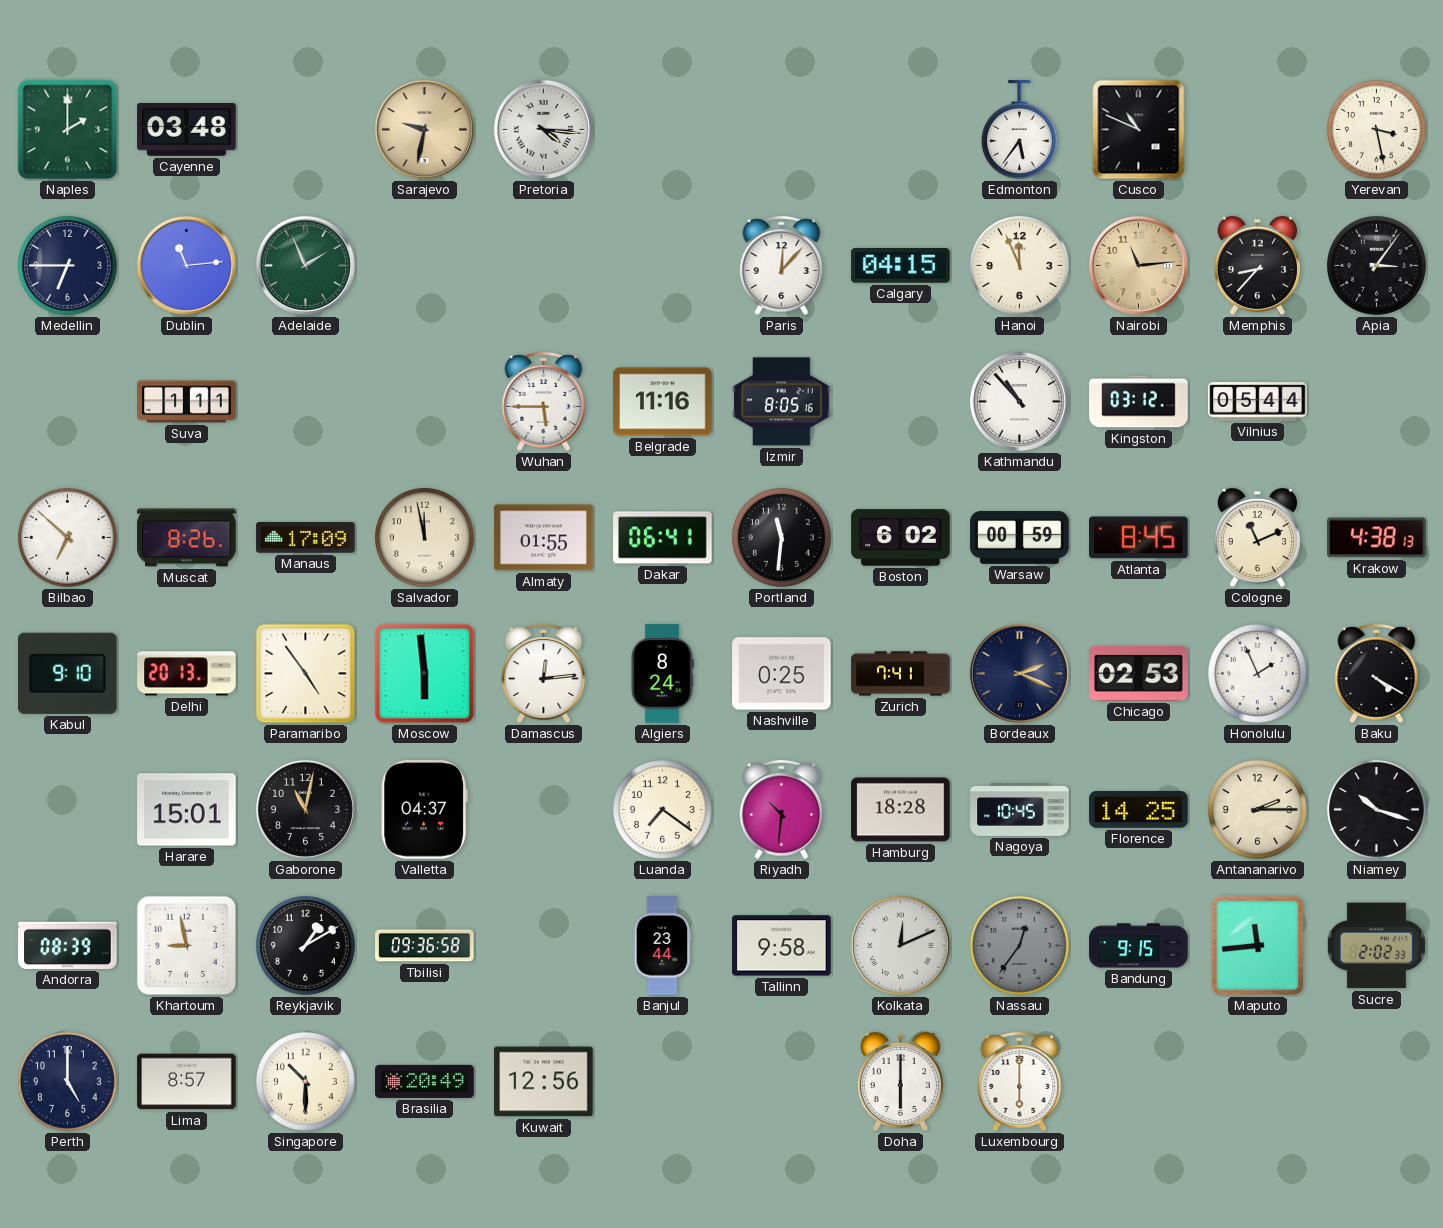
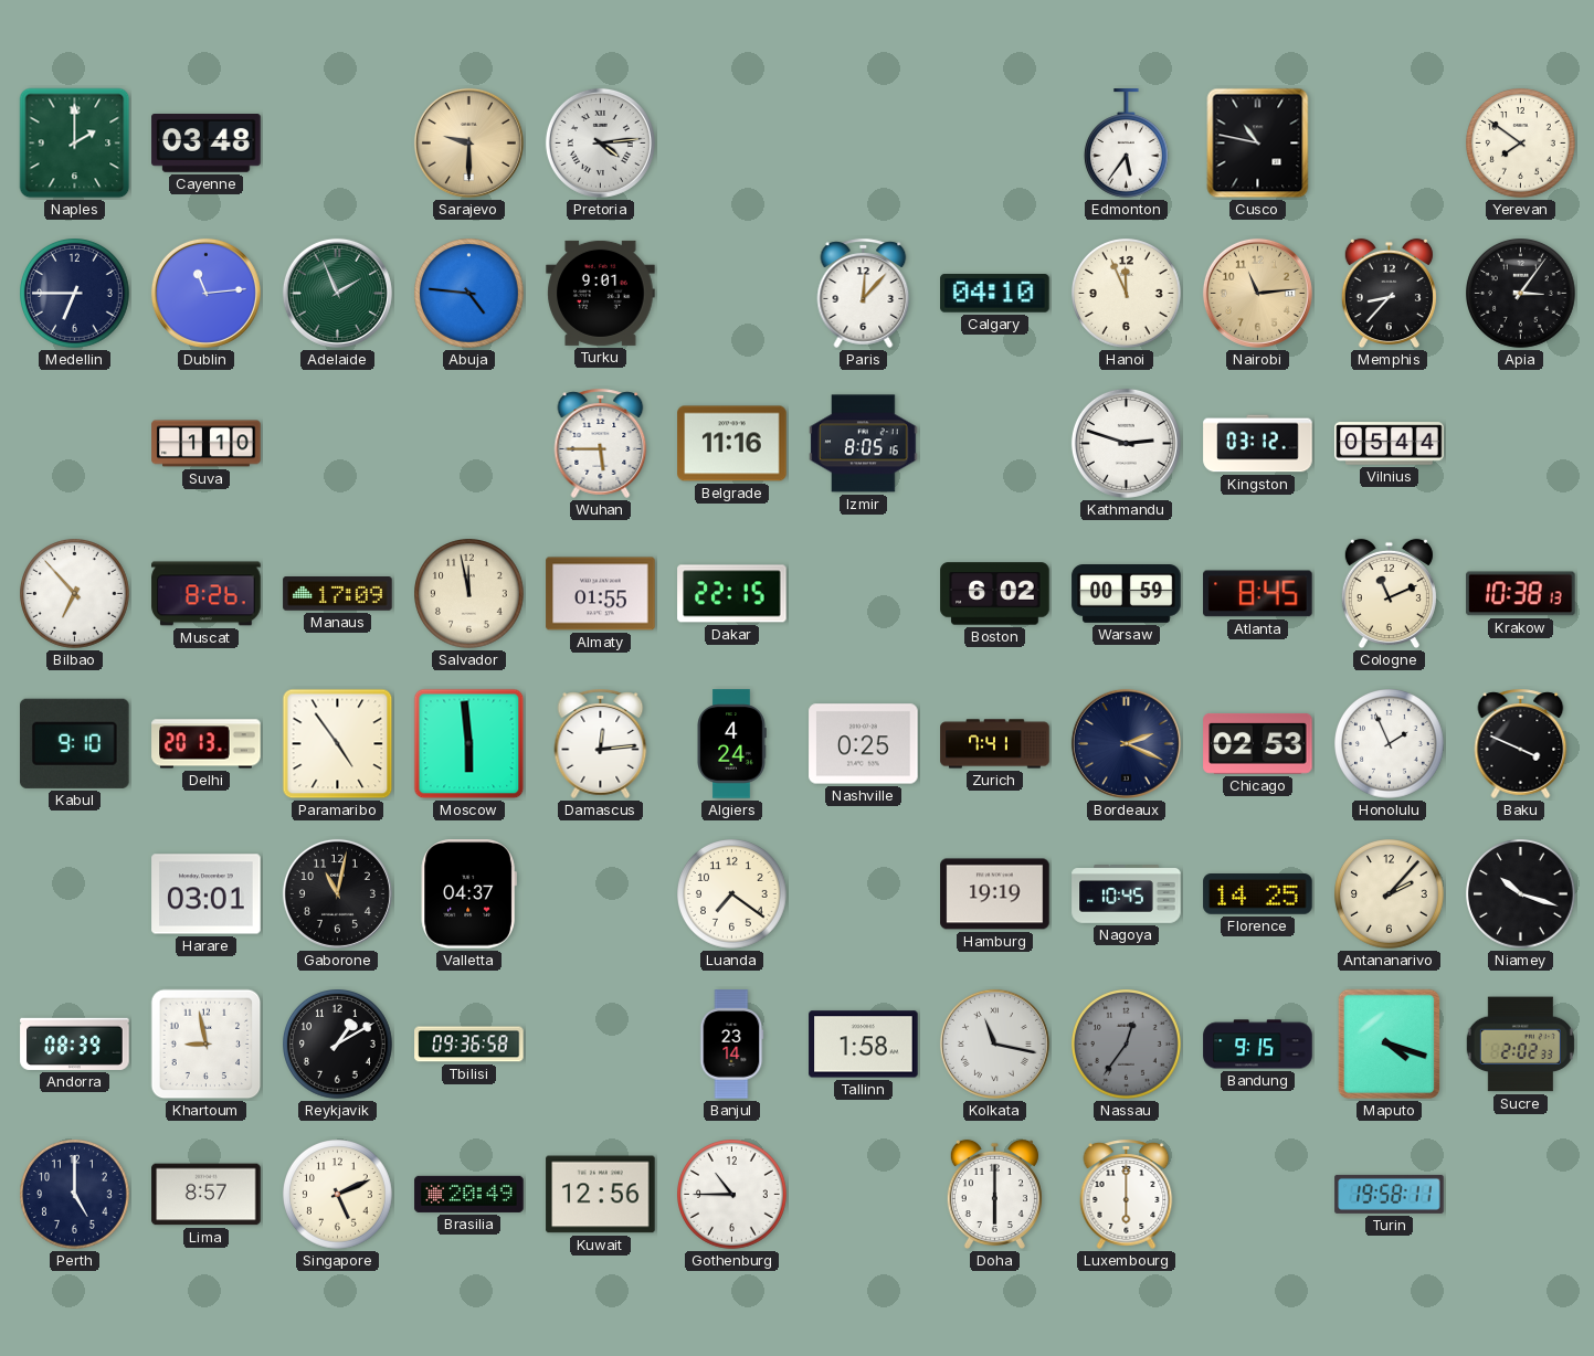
Sarajevo: 9:32 -> 9:30 (468, 142)
Pretoria: 4:16 -> 4:14 (600, 142)
Cusco: 10:49 -> 10:47 (1258, 144)
Yerevan: 3:28 -> 7:51 (1521, 144)
Abuja: none -> 4:46 (469, 294)
Turku: none -> 9:01 (601, 293)
Calgary: 04:15 -> 04:10 (995, 294)
Suva: 1:11 -> 1:10 (207, 444)
Kathmandu: 10:53 -> 2:48 (1126, 443)
Bilbao: 6:52 -> 6:53 (75, 594)
Dakar: 06:41 -> 22:15 (732, 594)
Portland: 11:31 -> none (782, 538)
Krakow: 4:38 -> 10:38 (1521, 594)
Algiers: 8:24 -> 4:24 (731, 744)
Baku: 4:20 -> 3:49 (1521, 743)
Harare: 15:01 -> 03:01 (207, 894)
Riyadh: 10:31 -> none (782, 809)
Hamburg: 18:28 -> 19:19 (995, 894)
Antananarivo: 2:15 -> 2:07 (1390, 894)
Banjul: 23:44 -> 23:14 (731, 1045)
Tallinn: 9:58 -> 1:58 (864, 1045)
Kolkata: 12:11 -> 11:17 (994, 1044)
Maputo: 11:44 -> 4:18 (1390, 1045)
Singapore: 10:30 -> 5:11 (338, 1195)
Gothenburg: none -> 10:45 (732, 1195)
Turin: none -> 19:58 (1390, 1194)
